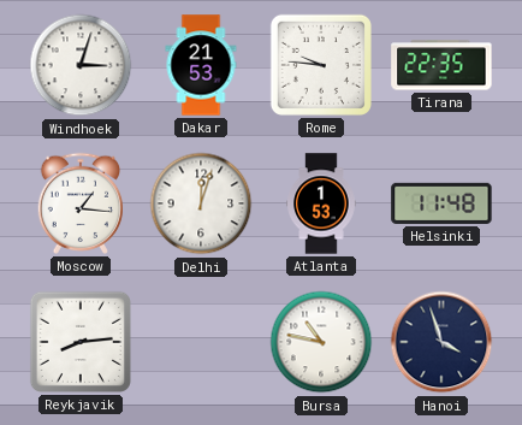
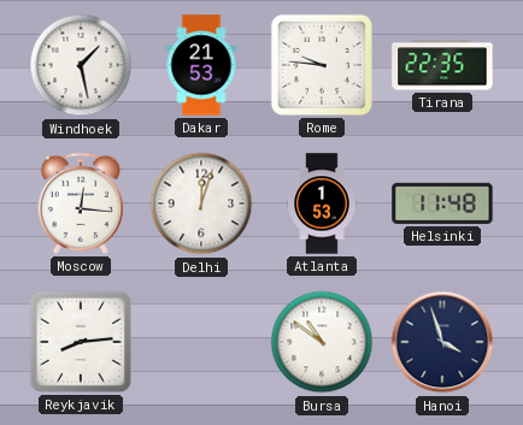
Windhoek: 3:03 -> 1:28 (81, 65)
Moscow: 1:16 -> 12:16 (80, 203)
Bursa: 10:47 -> 10:51 (322, 342)
